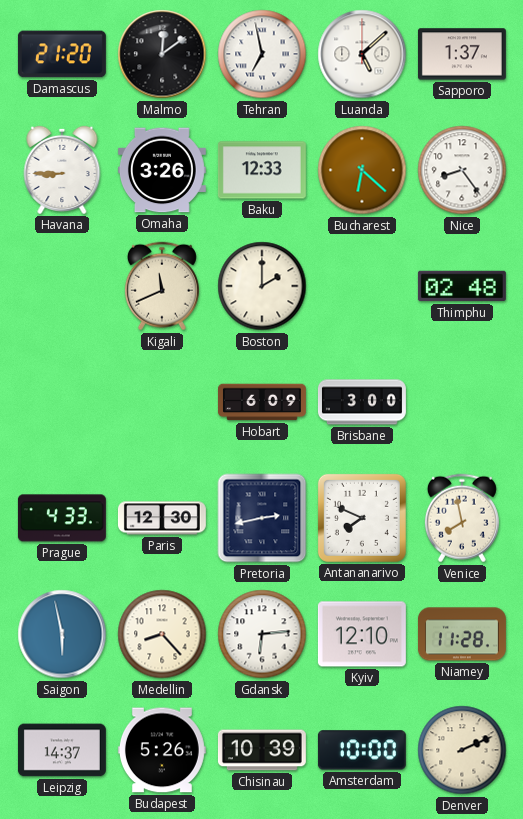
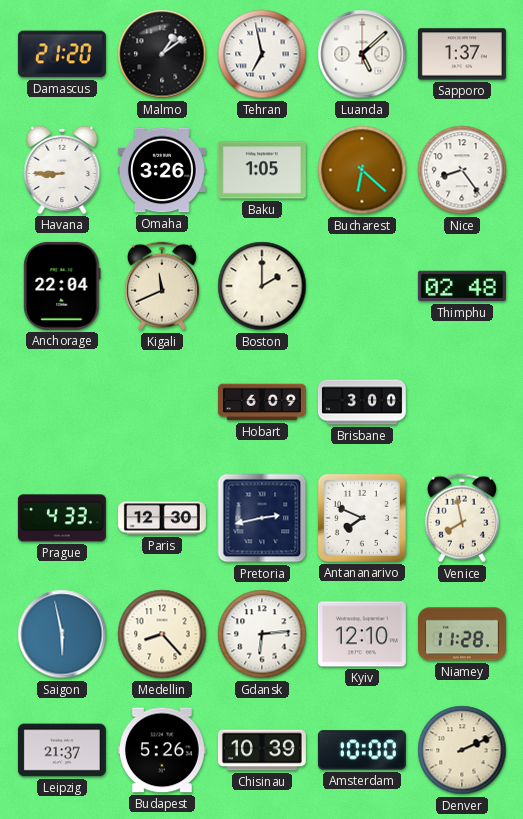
Malmo: 12:09 -> 1:09 (162, 54)
Baku: 12:33 -> 1:05 (262, 170)
Anchorage: none -> 22:04 (62, 286)
Leipzig: 14:37 -> 21:37 (62, 750)
